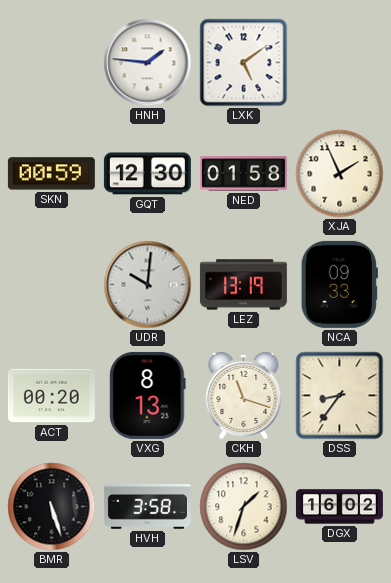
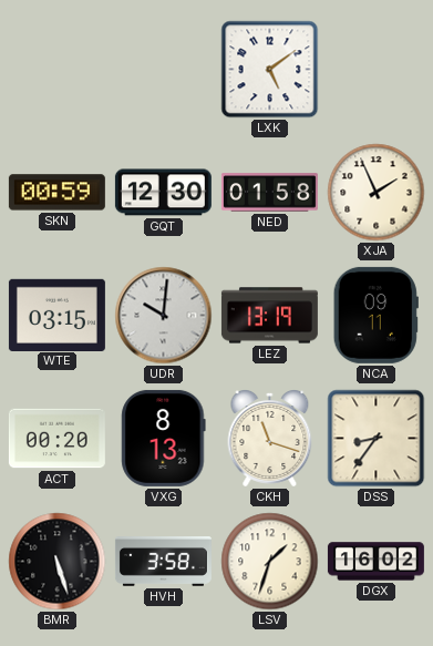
HNH: 1:46 -> none (148, 63)
WTE: none -> 03:15 (56, 315)
NCA: 09:33 -> 09:11 (375, 315)
